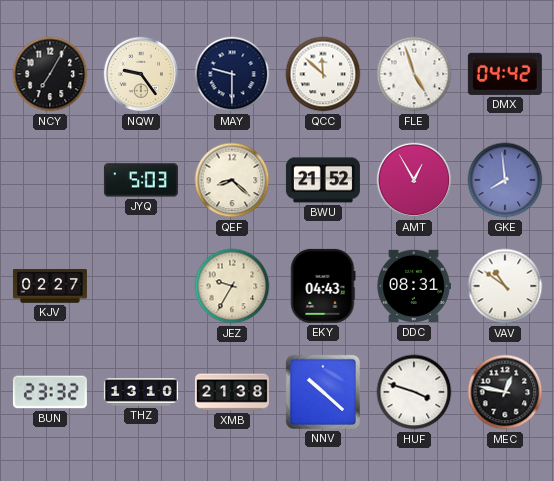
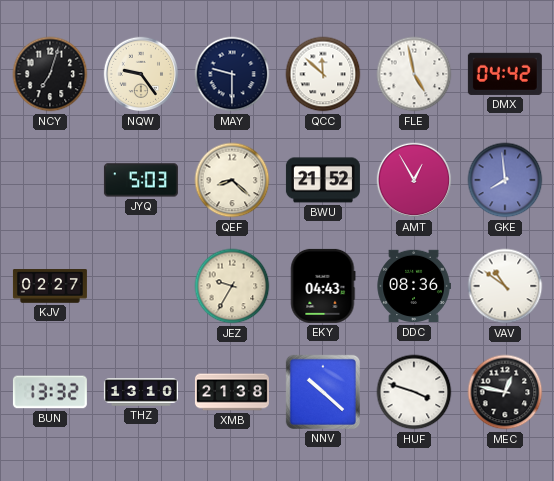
NCY: 7:05 -> 7:03 (50, 74)
FLE: 4:57 -> 4:58 (414, 74)
DDC: 08:31 -> 08:36 (414, 286)
BUN: 23:32 -> 13:32 (50, 392)
